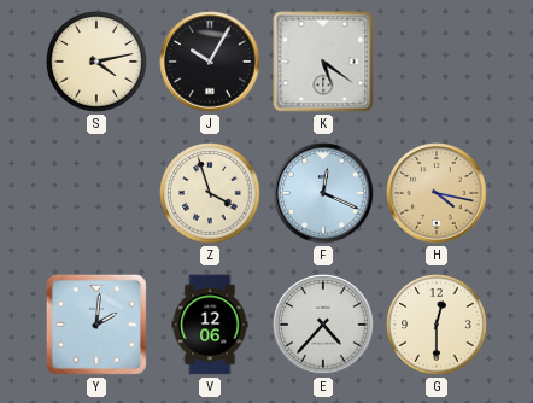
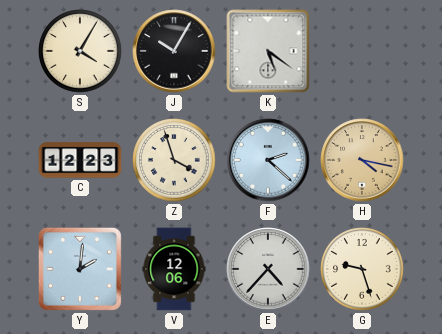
S: 4:13 -> 4:05 (80, 51)
C: none -> 12:23 (80, 160)
F: 12:19 -> 2:22 (268, 160)
G: 12:30 -> 9:27 (362, 269)
